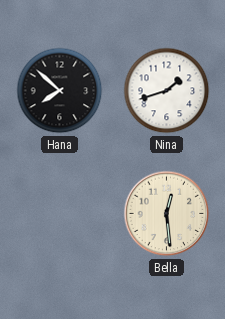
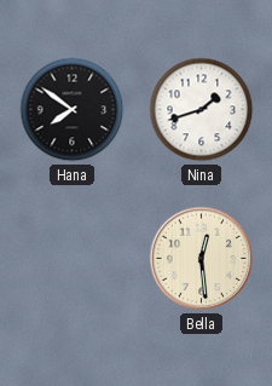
Hana: 7:52 -> 7:51 (73, 110)
